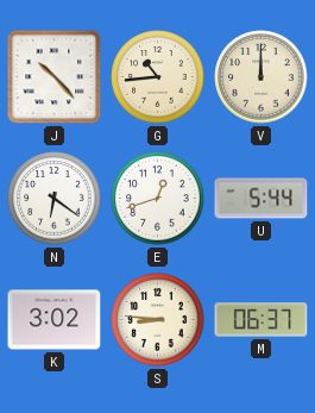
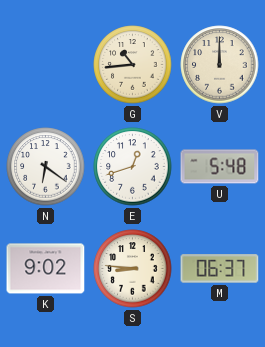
J: 10:23 -> none (55, 77)
U: 5:44 -> 5:48 (220, 167)
K: 3:02 -> 9:02 (46, 269)
